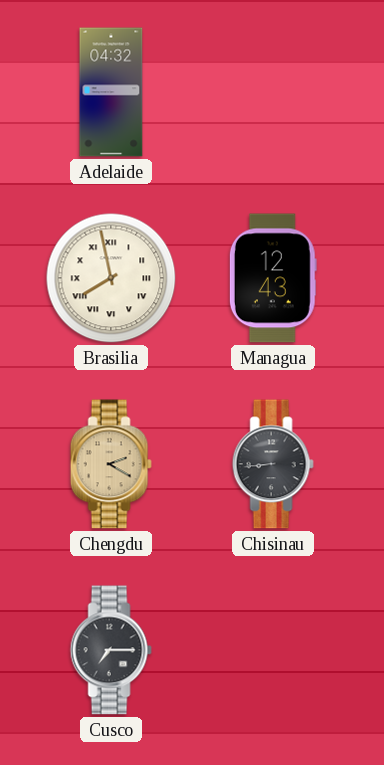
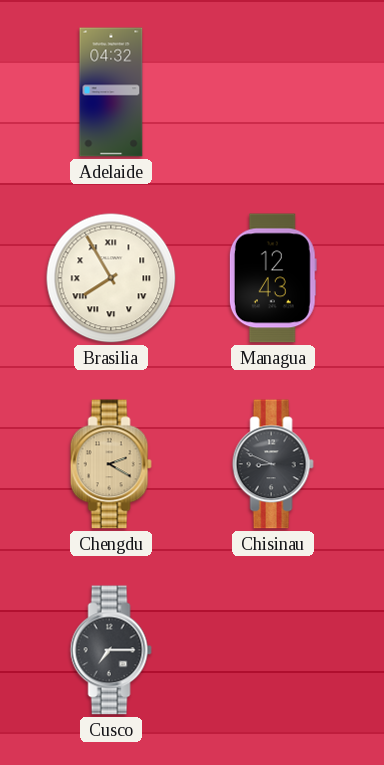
Brasilia: 7:58 -> 7:55 (111, 278)
Chisinau: 8:44 -> 8:49 (273, 464)
